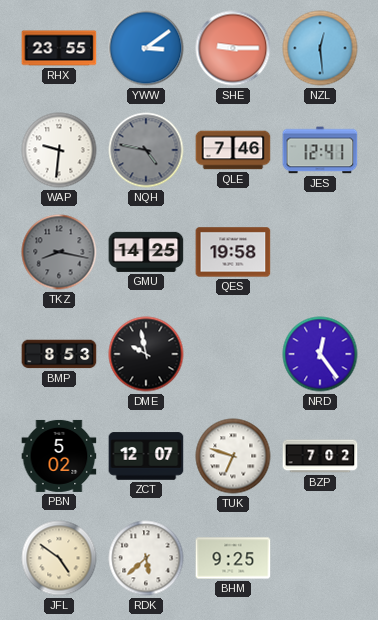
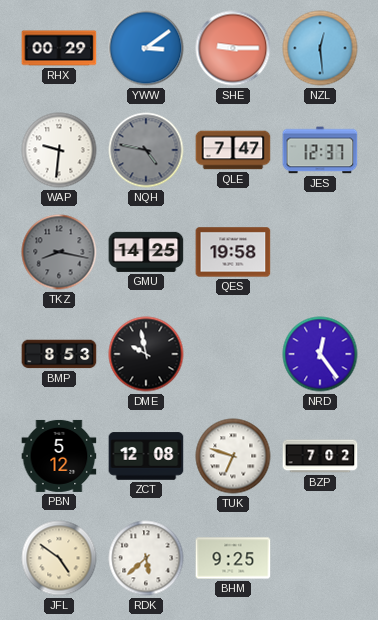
RHX: 23:55 -> 00:29 (59, 48)
QLE: 7:46 -> 7:47 (233, 150)
JES: 12:41 -> 12:37 (320, 150)
PBN: 5:02 -> 5:12 (59, 456)
ZCT: 12:07 -> 12:08 (146, 456)
